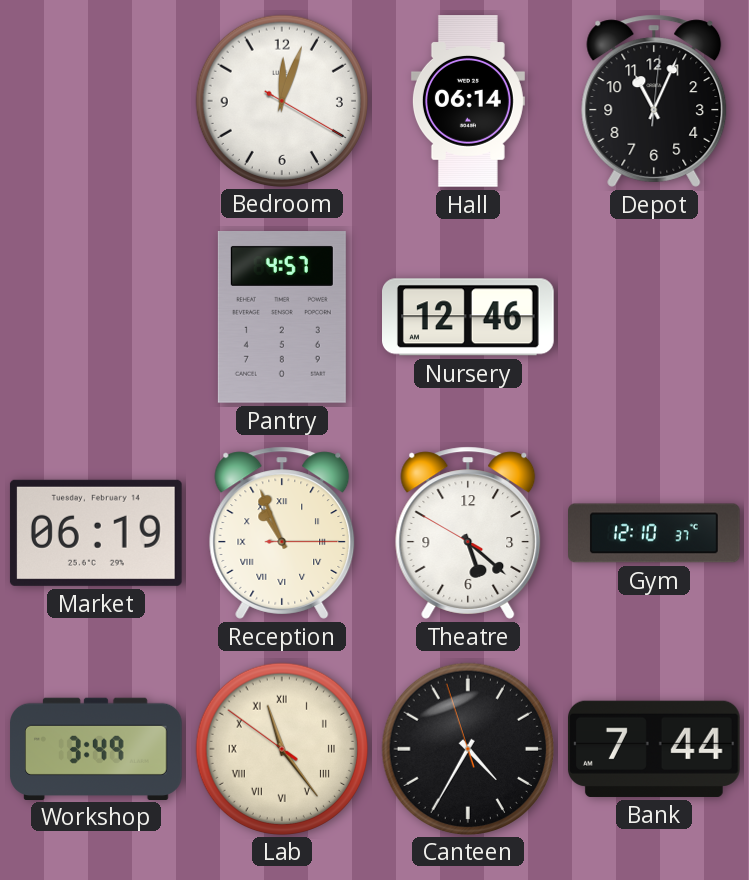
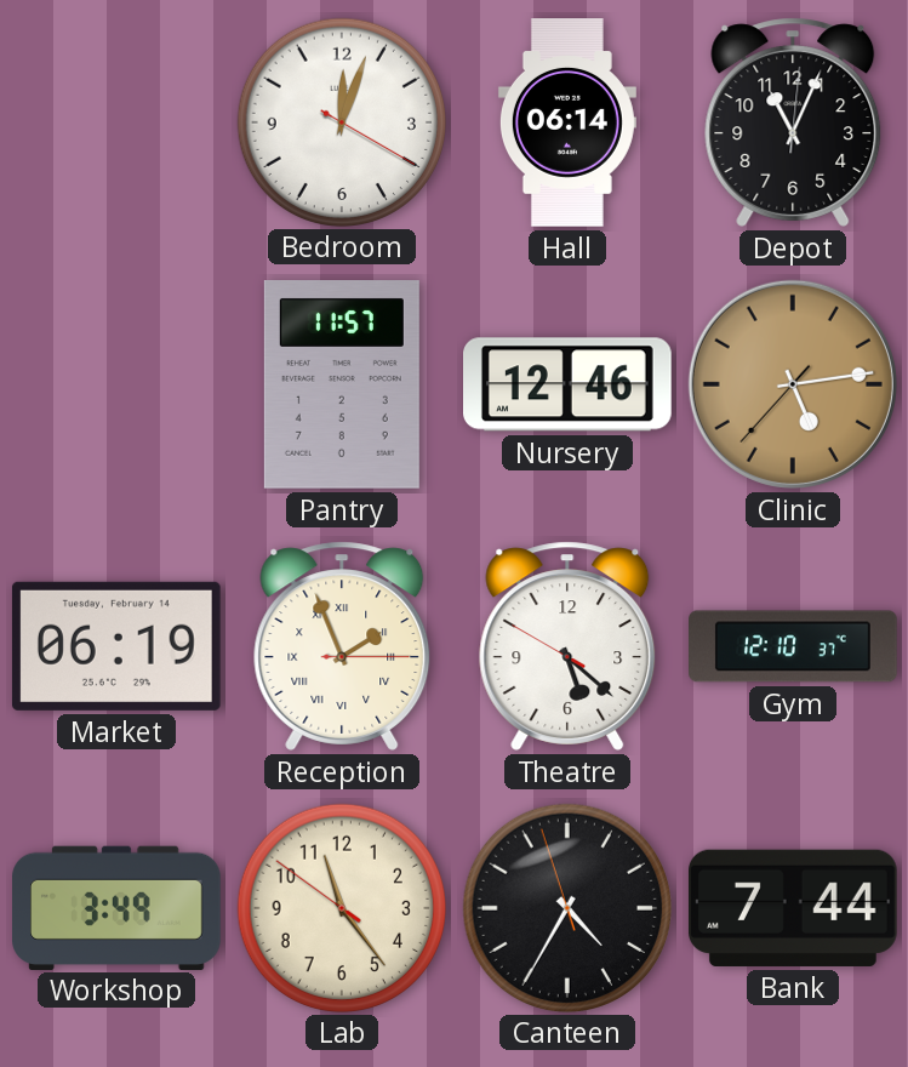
Pantry: 4:57 -> 11:57 (342, 386)
Clinic: none -> 5:13 (793, 384)
Reception: 10:56 -> 1:56 (342, 646)
Lab numerals: Roman -> Arabic (341, 907)
